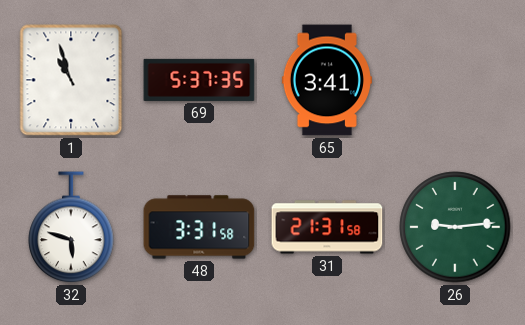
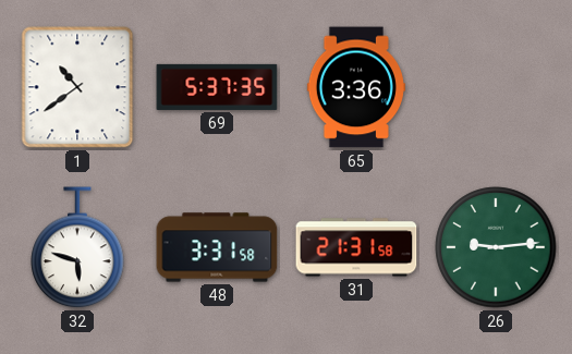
1: 10:57 -> 10:39 (77, 87)
65: 3:41 -> 3:36 (356, 87)
